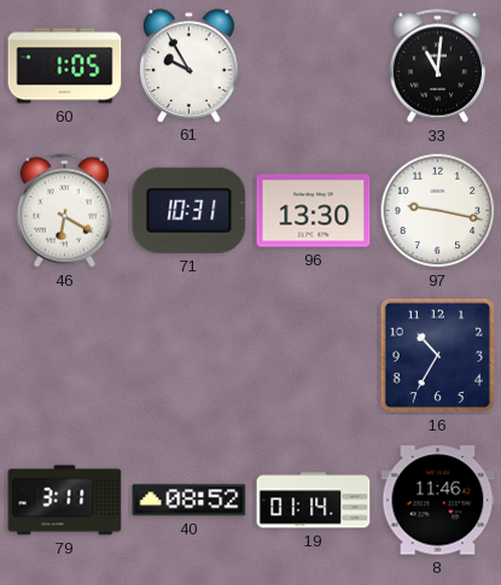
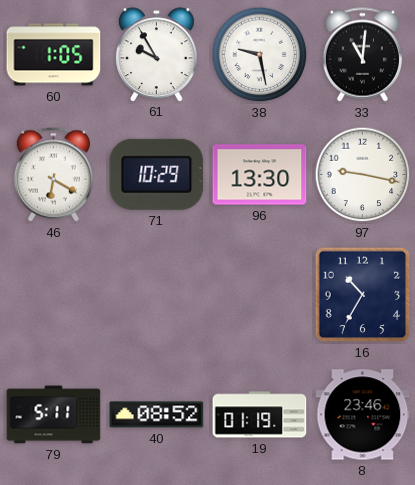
38: none -> 9:28 (260, 55)
71: 10:31 -> 10:29 (157, 174)
79: 3:11 -> 5:11 (54, 415)
19: 01:14 -> 01:19 (260, 415)
8: 11:46 -> 23:46 (363, 415)
